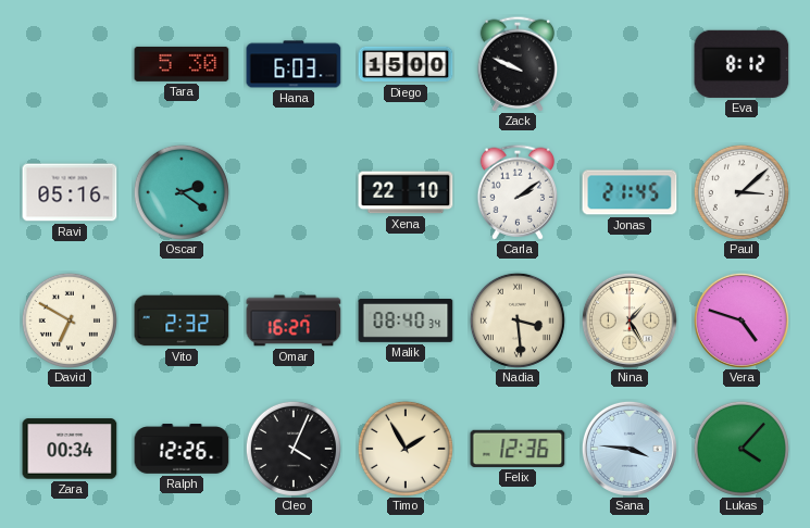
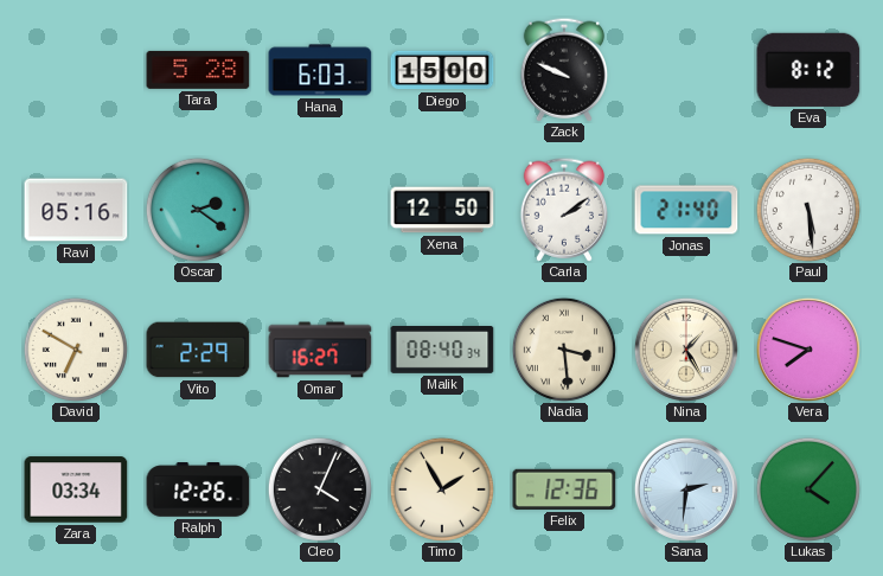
Tara: 5:30 -> 5:28 (198, 70)
Xena: 22:10 -> 12:50 (442, 210)
Jonas: 21:45 -> 21:40 (686, 210)
Paul: 3:08 -> 5:29 (808, 210)
Vito: 2:32 -> 2:29 (198, 350)
Vera: 4:48 -> 7:48 (808, 350)
Zara: 00:34 -> 03:34 (76, 489)
Sana: 3:46 -> 2:31 (686, 489)
